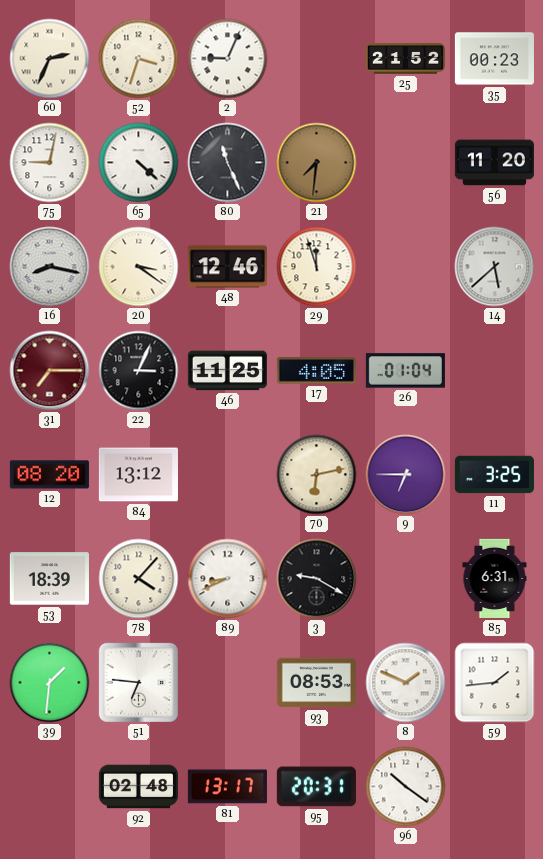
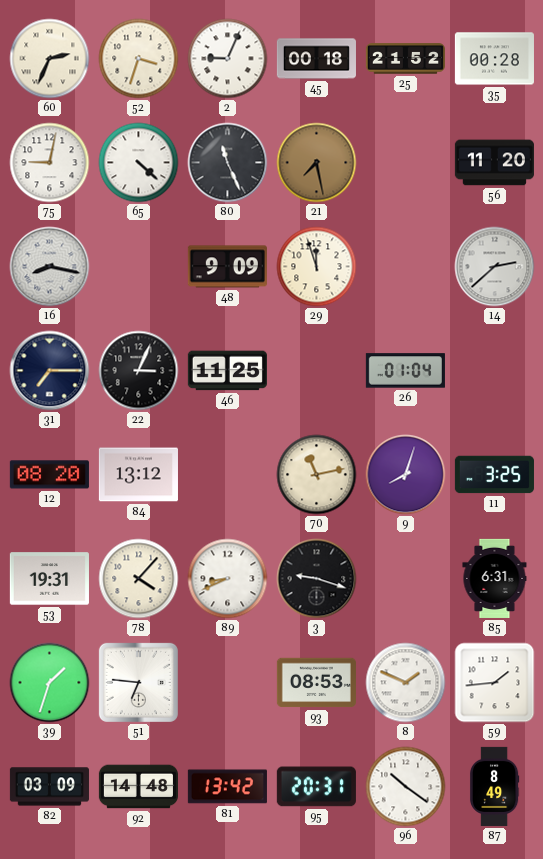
45: none -> 00:18 (316, 59)
35: 00:23 -> 00:28 (494, 59)
21: 7:31 -> 7:28 (317, 163)
20: 3:21 -> none (139, 267)
48: 12:46 -> 9:09 (227, 267)
14: 5:38 -> 2:38 (495, 267)
31 dial: burgundy -> navy (50, 371)
17: 4:05 -> none (316, 371)
70: 6:13 -> 11:13 (317, 475)
9: 6:45 -> 8:03 (406, 475)
53: 18:39 -> 19:31 (49, 579)
3: 9:20 -> 9:18 (317, 579)
39: 1:31 -> 1:33 (50, 683)
82: none -> 03:09 (49, 787)
92: 02:48 -> 14:48 (138, 787)
81: 13:17 -> 13:42 (227, 787)
87: none -> 8:49 (494, 786)
